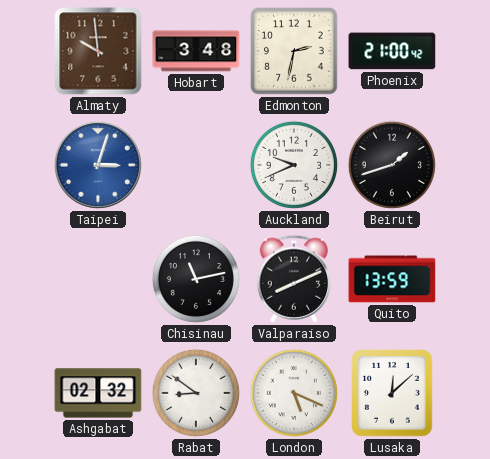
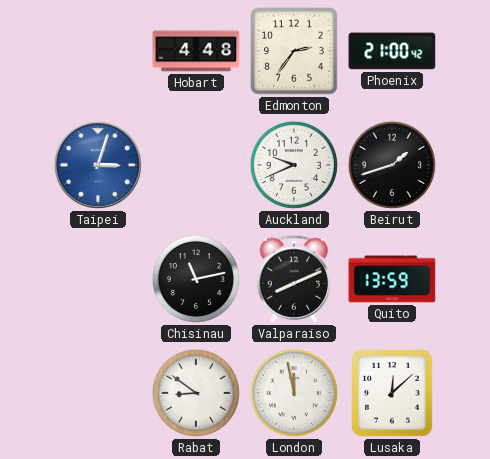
Almaty: 9:59 -> none (98, 51)
Hobart: 3:48 -> 4:48 (196, 51)
Edmonton: 2:32 -> 2:36 (294, 51)
Ashgabat: 02:32 -> none (98, 393)
London: 5:19 -> 11:58 (294, 393)
